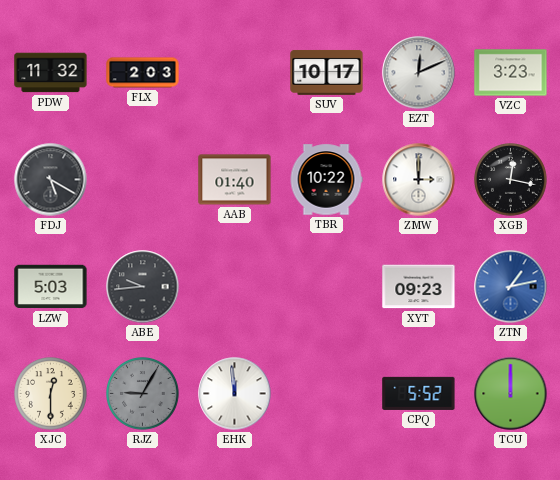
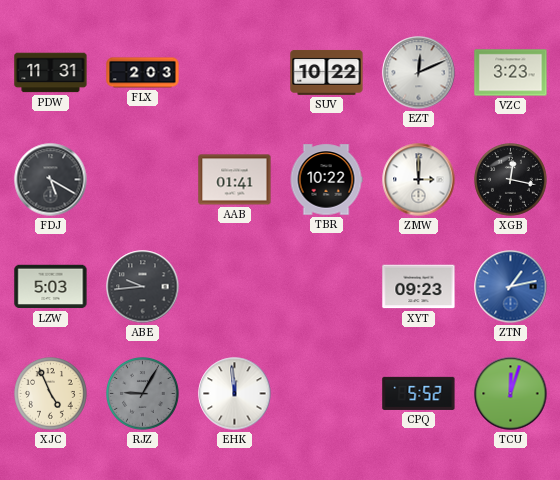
PDW: 11:32 -> 11:31 (51, 73)
SUV: 10:17 -> 10:22 (327, 72)
AAB: 01:40 -> 01:41 (235, 180)
XJC: 12:30 -> 4:56 (51, 394)
TCU: 12:00 -> 12:03 (511, 394)
